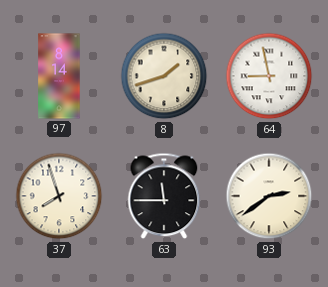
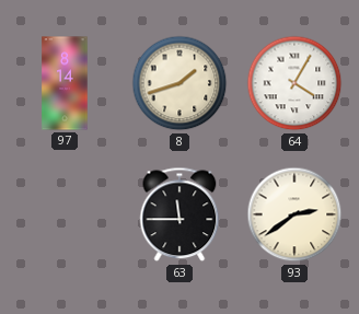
64: 8:58 -> 4:05 (294, 83)
37: 7:57 -> none (59, 196)
